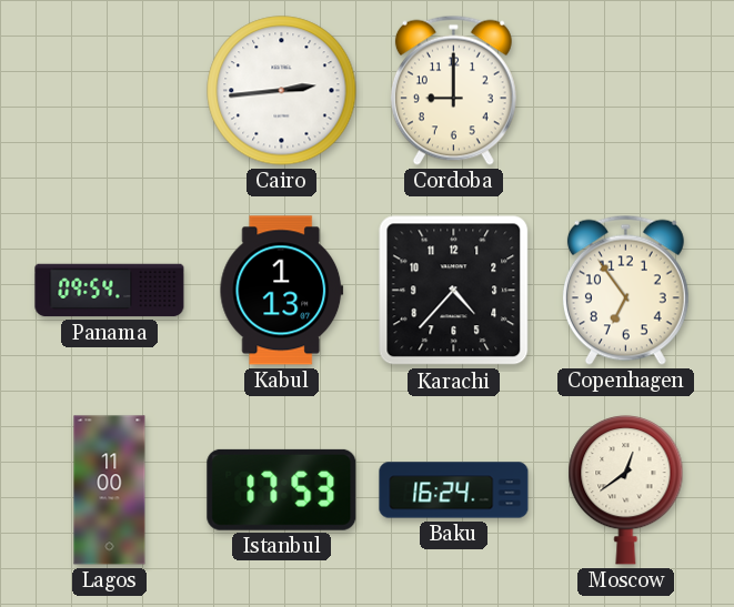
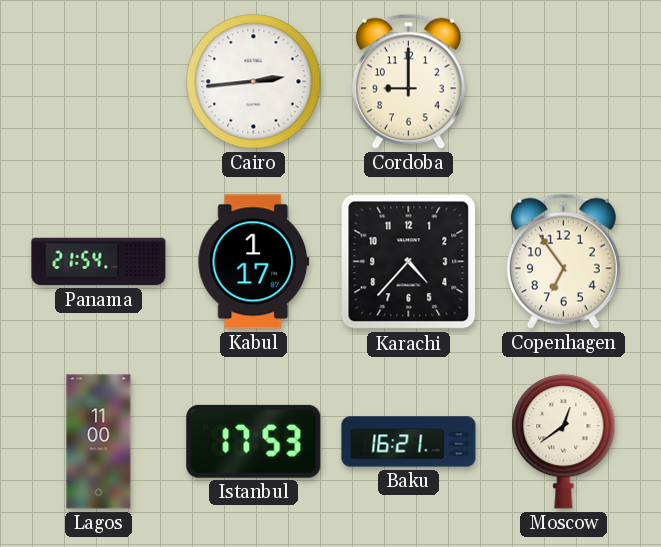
Panama: 09:54 -> 21:54 (99, 262)
Kabul: 1:13 -> 1:17 (254, 262)
Baku: 16:24 -> 16:21 (409, 442)
